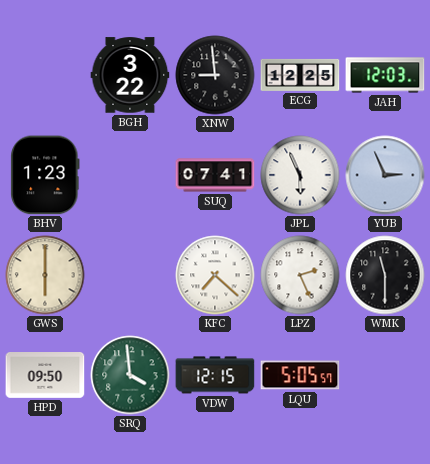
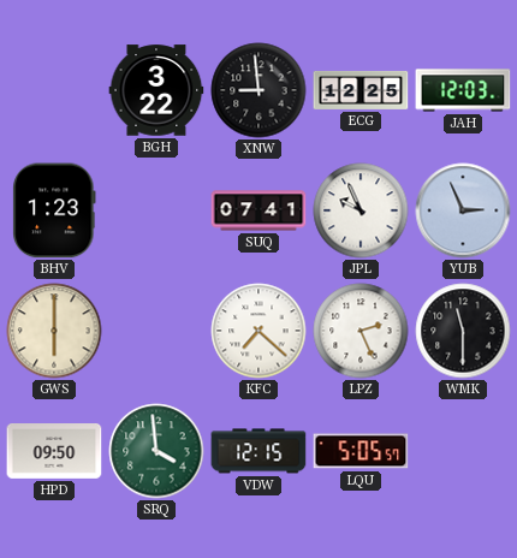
JPL: 5:56 -> 9:56 (361, 210)
